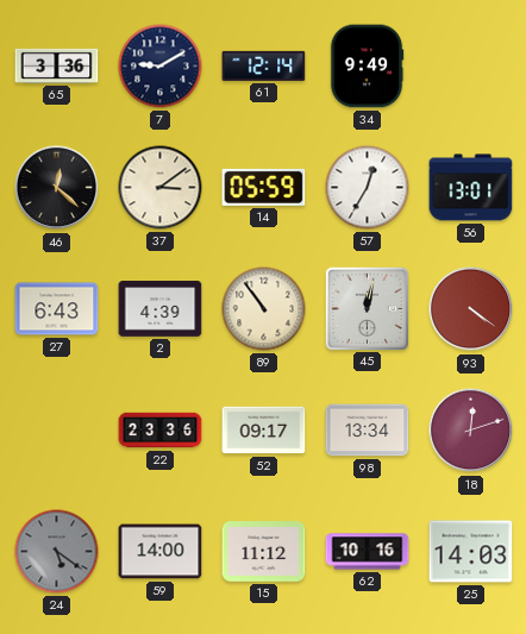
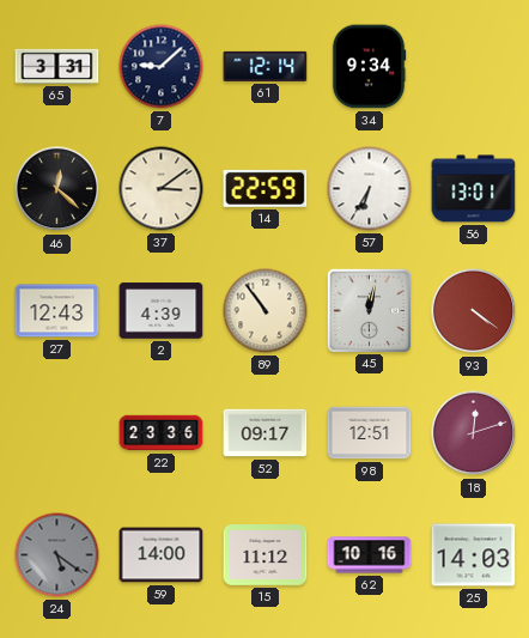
65: 3:36 -> 3:31 (57, 66)
7: 9:10 -> 9:08 (162, 67)
34: 9:49 -> 9:34 (369, 67)
14: 05:59 -> 22:59 (266, 188)
57: 12:35 -> 6:35 (370, 189)
27: 6:43 -> 12:43 (57, 311)
98: 13:34 -> 12:51 (370, 433)
